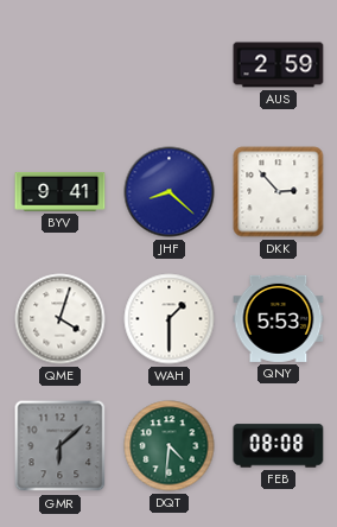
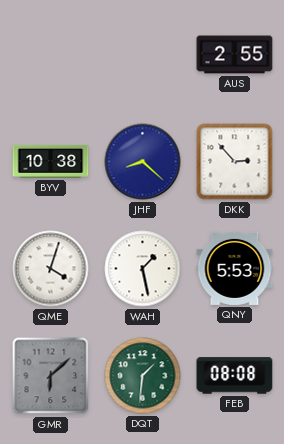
AUS: 2:59 -> 2:55 (235, 55)
BYV: 9:41 -> 10:38 (51, 161)
WAH: 1:30 -> 1:28 (143, 269)
DQT: 4:31 -> 1:31 (143, 376)
